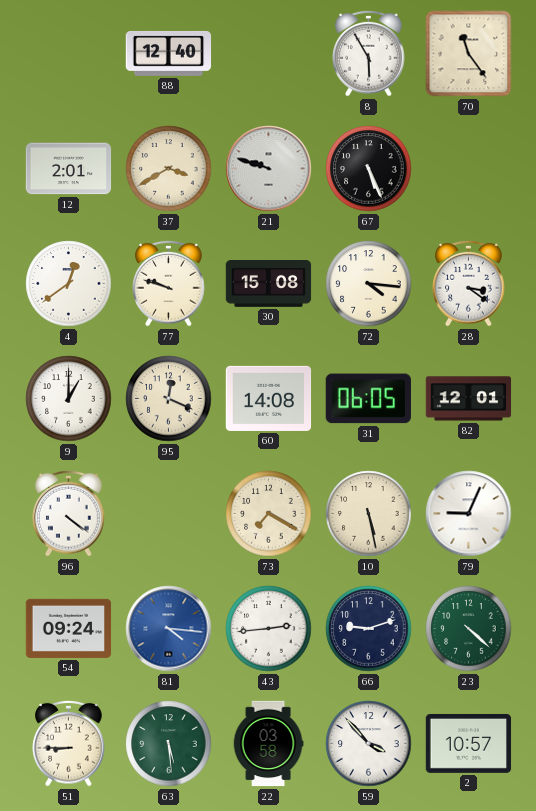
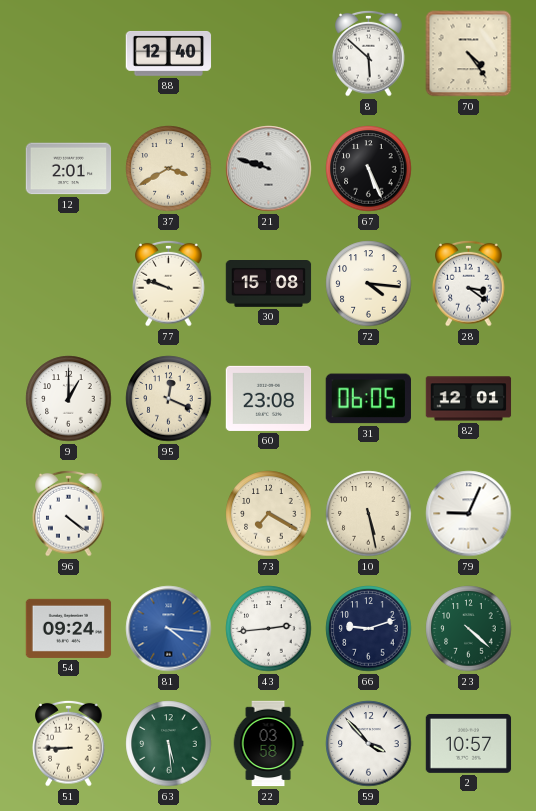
8: 5:55 -> 5:52 (369, 53)
70: 11:24 -> 4:24 (469, 54)
4: 12:39 -> none (69, 284)
60: 14:08 -> 23:08 (269, 398)
